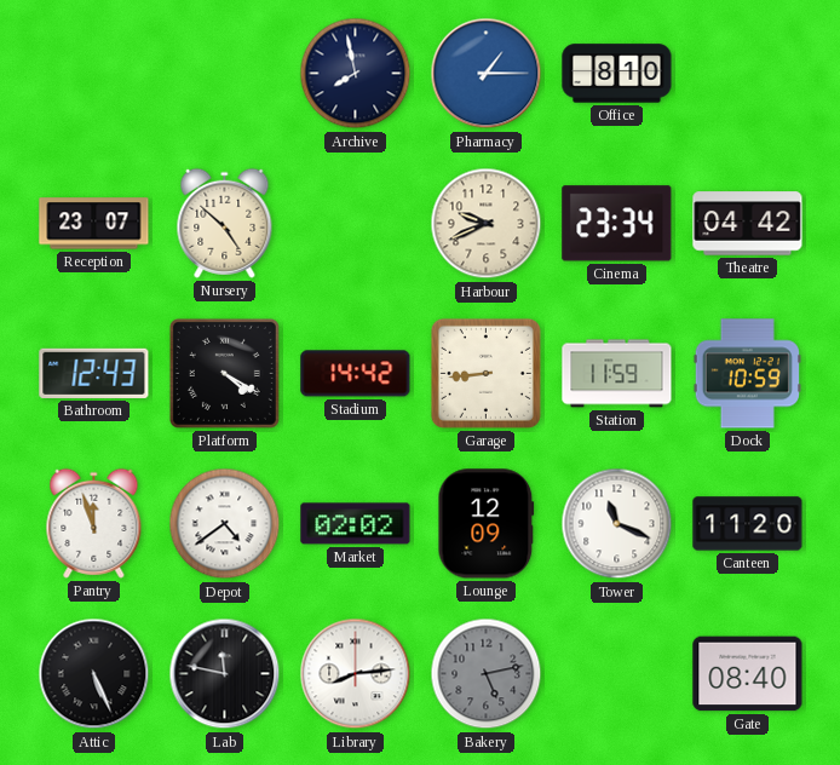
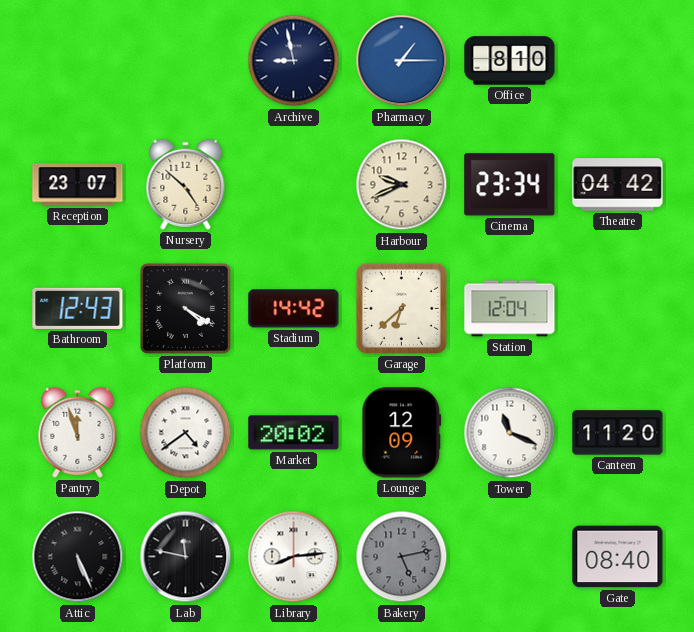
Archive: 7:58 -> 8:58 (294, 61)
Garage: 8:44 -> 6:38 (401, 308)
Station: 11:59 -> 12:04 (510, 309)
Dock: 10:59 -> none (747, 374)
Market: 02:02 -> 20:02 (294, 433)
